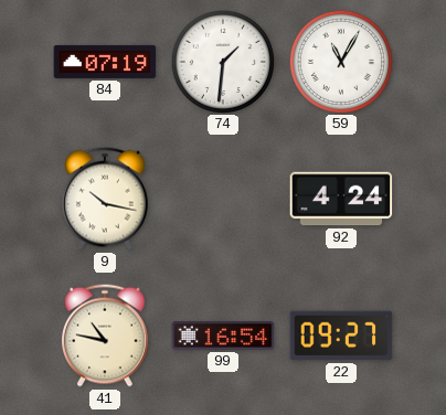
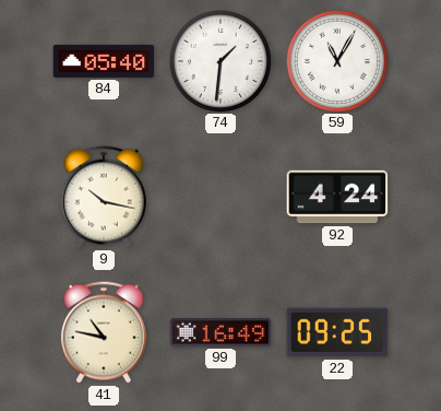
84: 07:19 -> 05:40 (104, 61)
99: 16:54 -> 16:49 (221, 332)
22: 09:27 -> 09:25 (337, 332)
